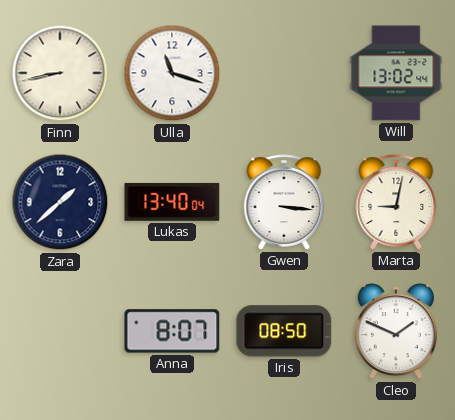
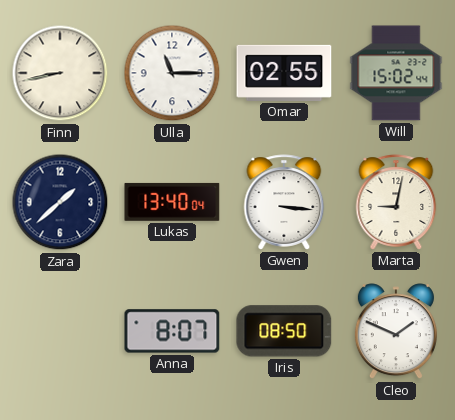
Ulla: 11:18 -> 11:15 (172, 73)
Omar: none -> 02:55 (284, 73)
Will: 13:02 -> 15:02 (396, 73)
